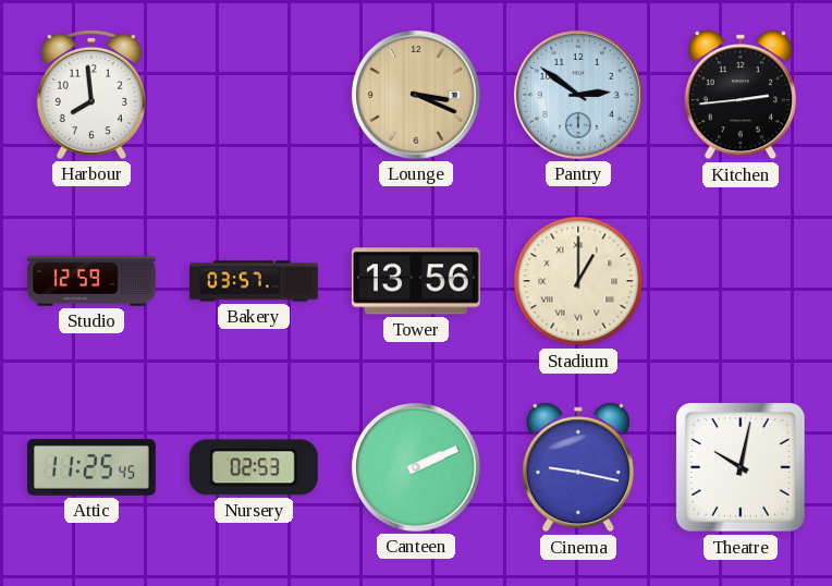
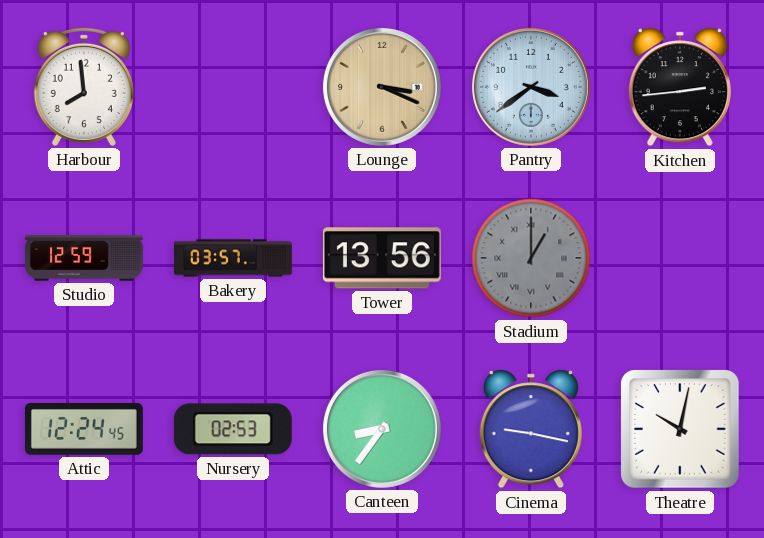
Pantry: 2:51 -> 3:39 (531, 87)
Stadium dial: cream -> grey (531, 258)
Attic: 11:25 -> 12:24 (84, 430)
Canteen: 2:11 -> 8:36 (382, 429)
